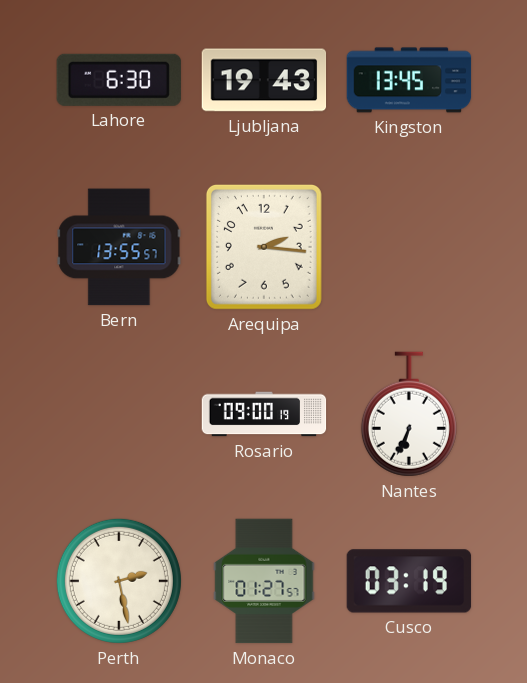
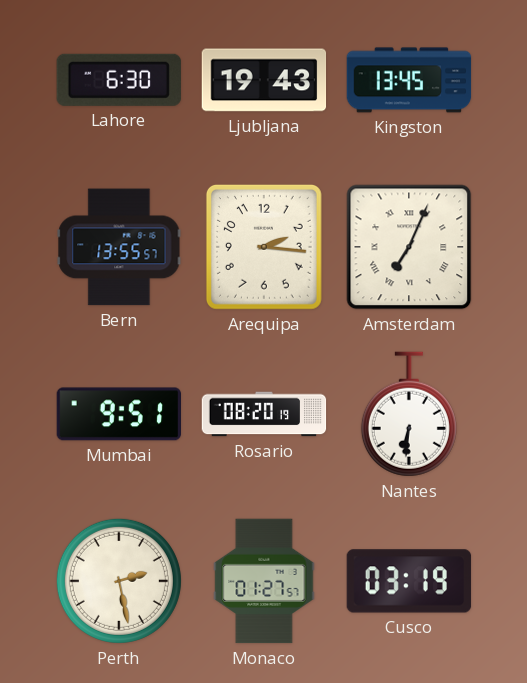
Amsterdam: none -> 7:04 (409, 247)
Mumbai: none -> 9:51 (119, 414)
Rosario: 09:00 -> 08:20 (264, 414)
Nantes: 6:34 -> 6:31 (409, 414)
